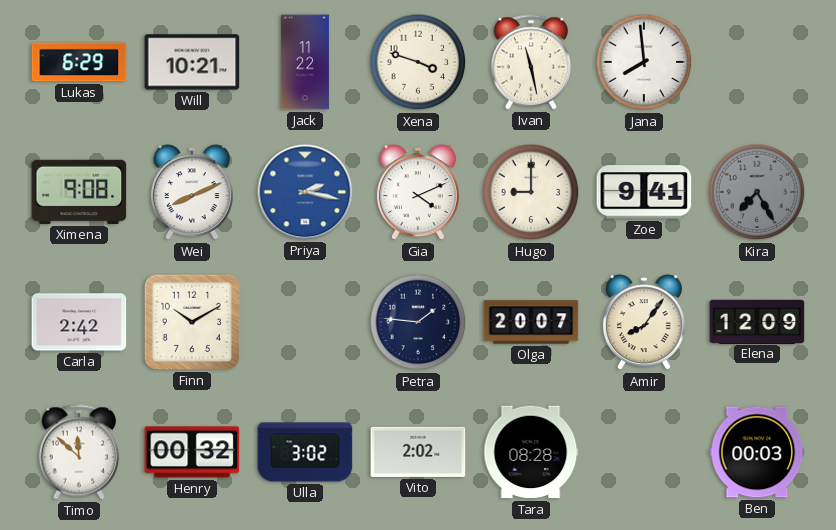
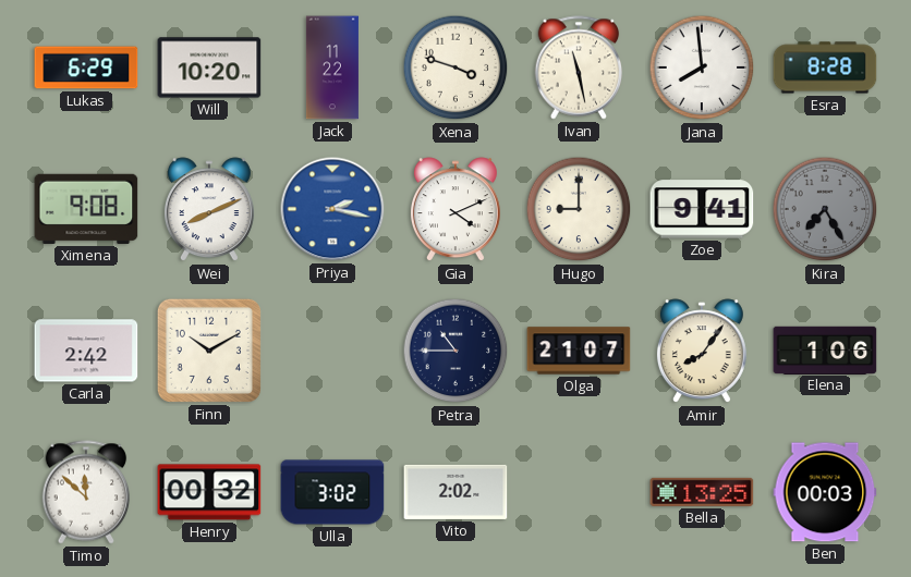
Will: 10:21 -> 10:20 (209, 67)
Esra: none -> 8:28 (825, 67)
Petra: 1:46 -> 10:45 (456, 351)
Olga: 20:07 -> 21:07 (579, 351)
Elena: 12:09 -> 1:06 (825, 349)
Tara: 08:28 -> none (531, 452)
Bella: none -> 13:25 (702, 492)
